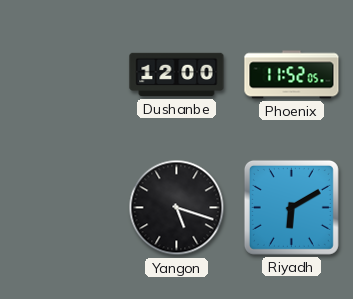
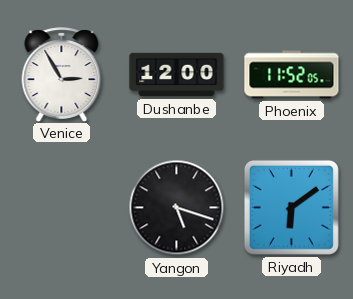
Venice: none -> 2:55 (62, 74)
Riyadh: 6:10 -> 6:09 (291, 207)
